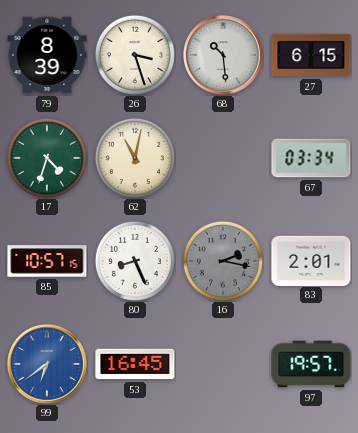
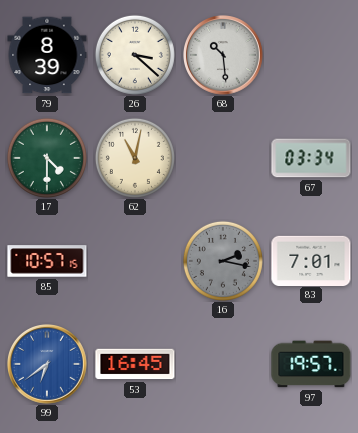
26: 3:27 -> 3:22 (135, 55)
27: 6:15 -> none (311, 55)
17: 4:33 -> 4:30 (47, 158)
80: 8:26 -> none (135, 261)
83: 2:01 -> 7:01 (311, 260)
